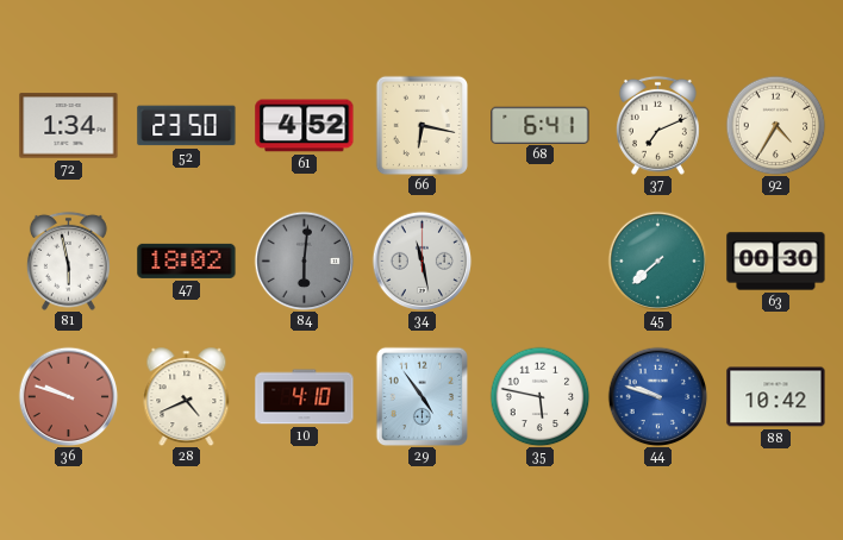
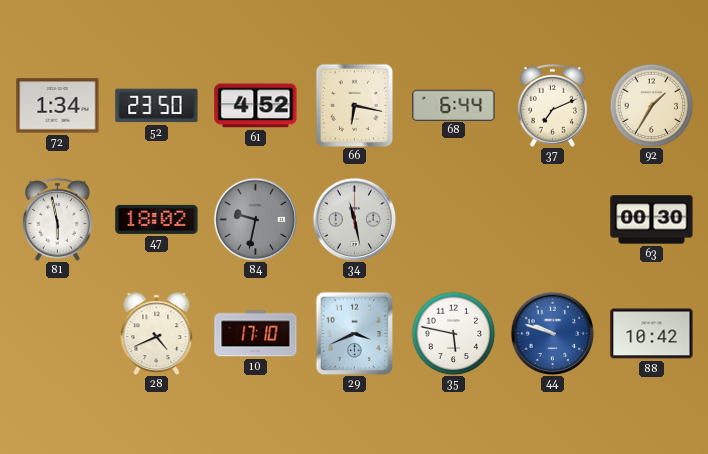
68: 6:41 -> 6:44 (454, 105)
92: 4:35 -> 1:35 (651, 105)
84: 6:01 -> 9:32 (255, 219)
45: 7:38 -> none (657, 260)
36: 9:48 -> none (68, 396)
10: 4:10 -> 17:10 (256, 334)
29: 4:54 -> 3:41 (354, 333)
